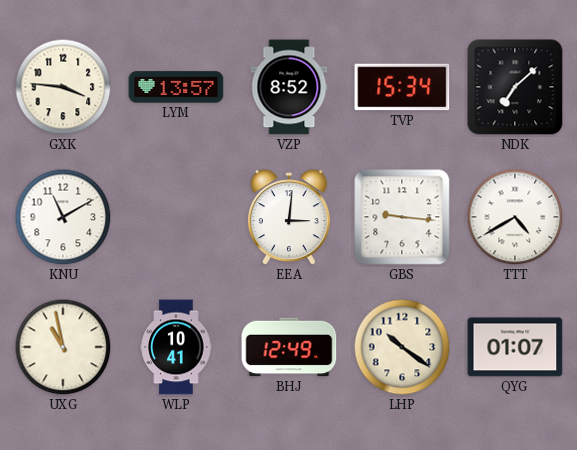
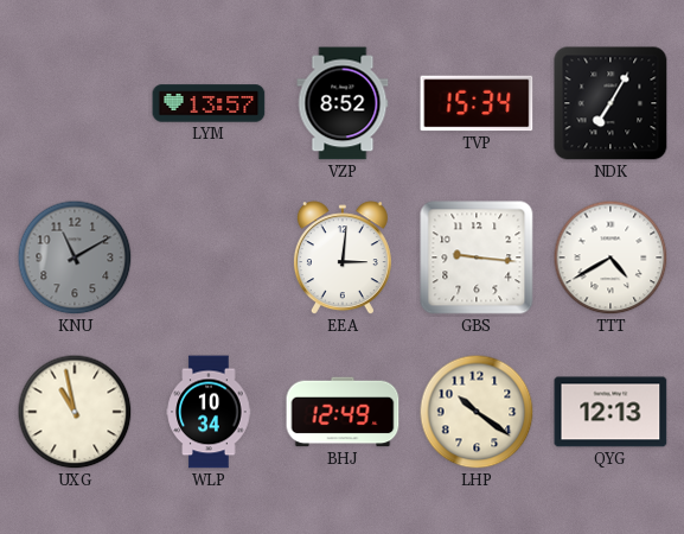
GXK: 3:46 -> none (63, 87)
NDK: 7:08 -> 7:05 (611, 103)
KNU dial: white -> grey (75, 258)
WLP: 10:41 -> 10:34 (209, 412)
QYG: 01:07 -> 12:13 (611, 412)
